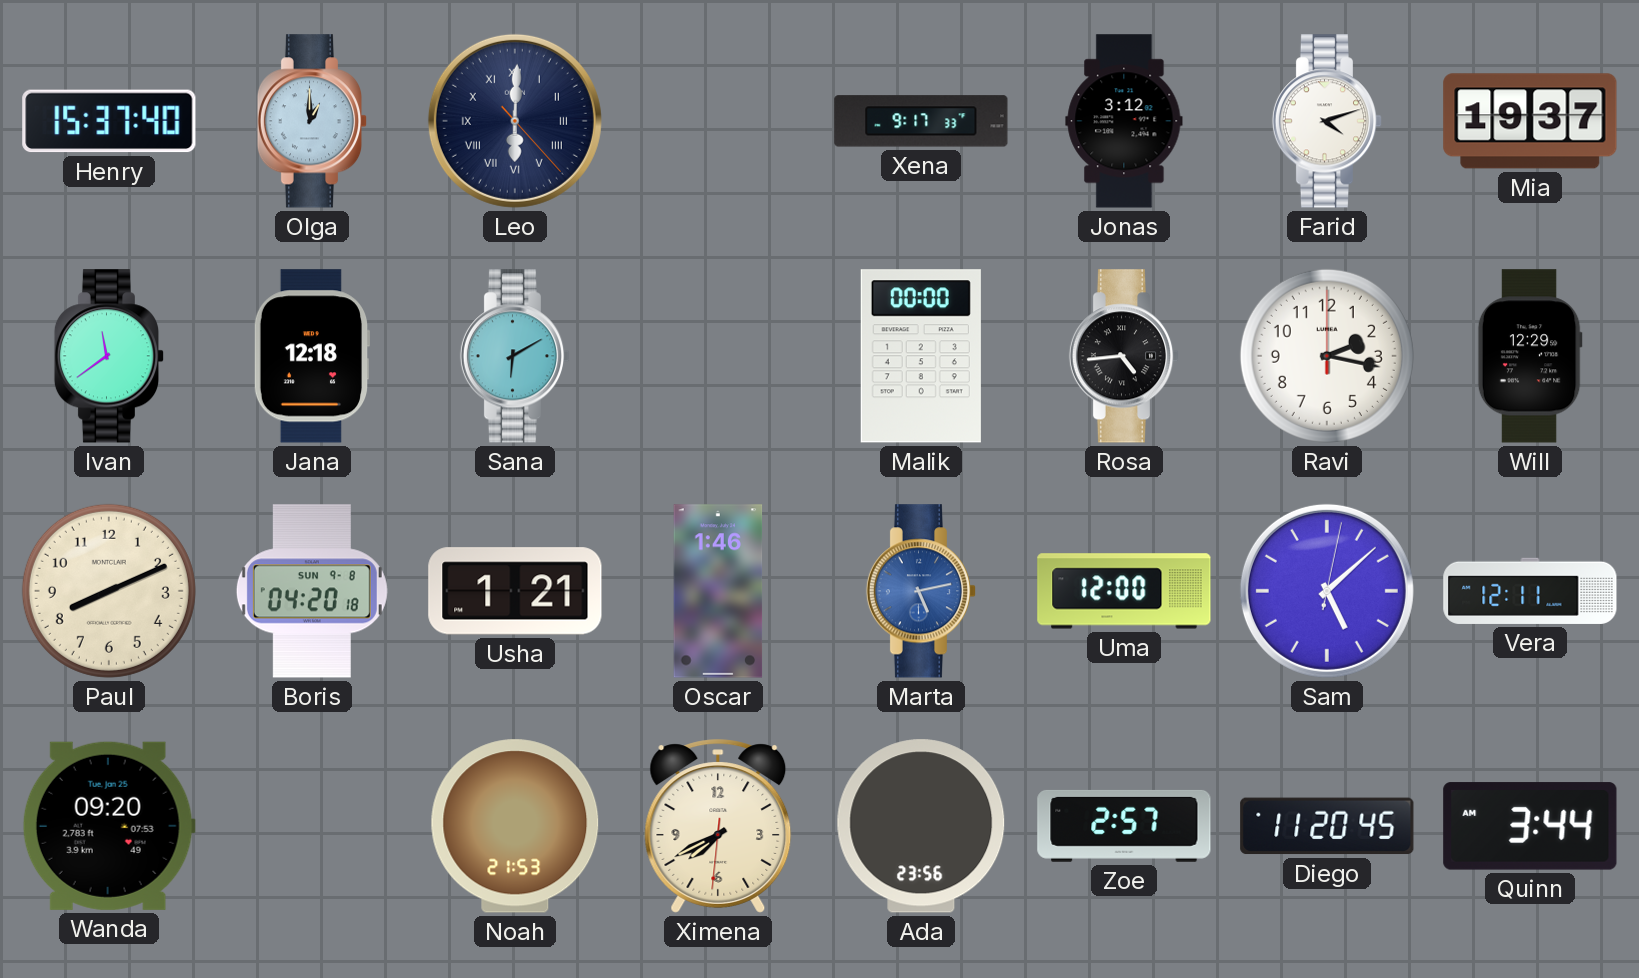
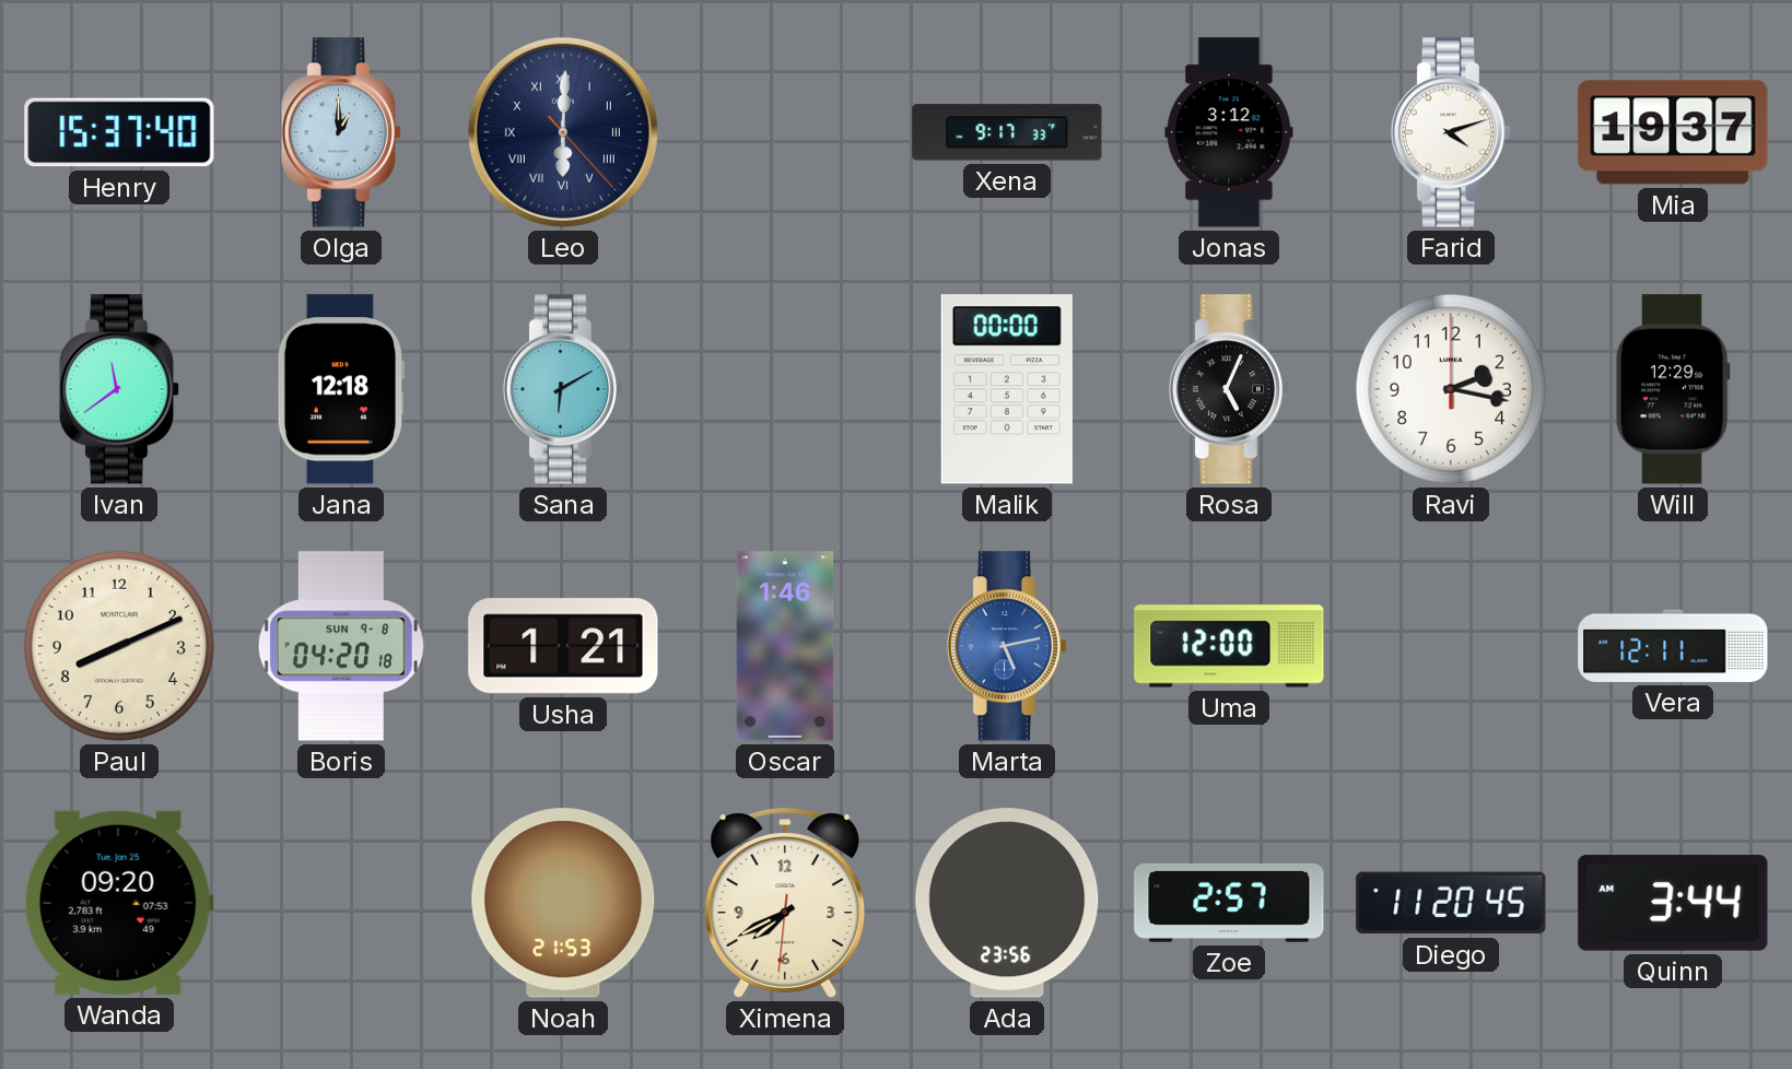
Rosa: 4:44 -> 5:04 (1229, 389)
Sam: 5:08 -> none (1327, 591)
